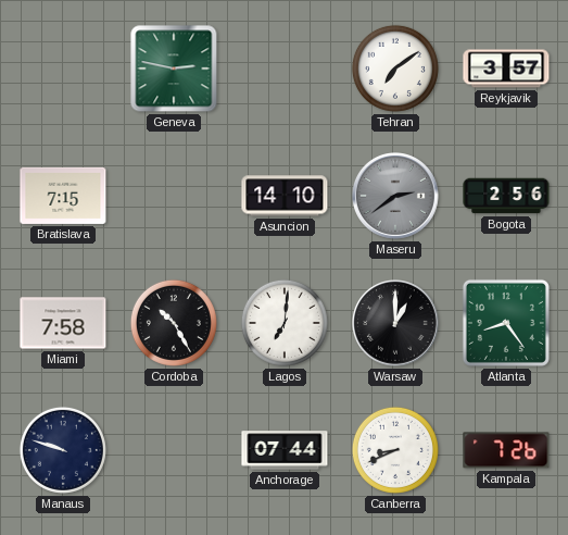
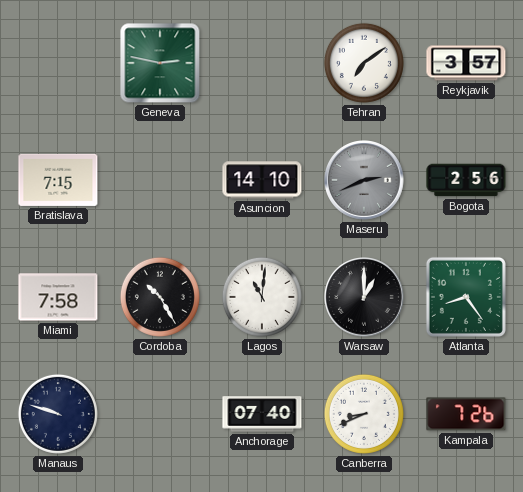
Maseru: 2:39 -> 2:41 (364, 180)
Lagos: 7:01 -> 11:01 (262, 297)
Anchorage: 07:44 -> 07:40 (262, 414)
